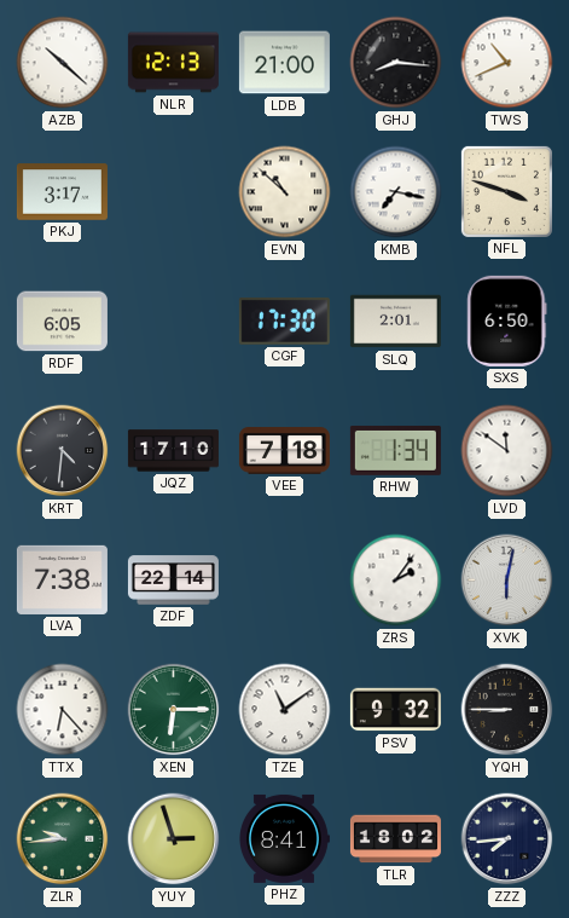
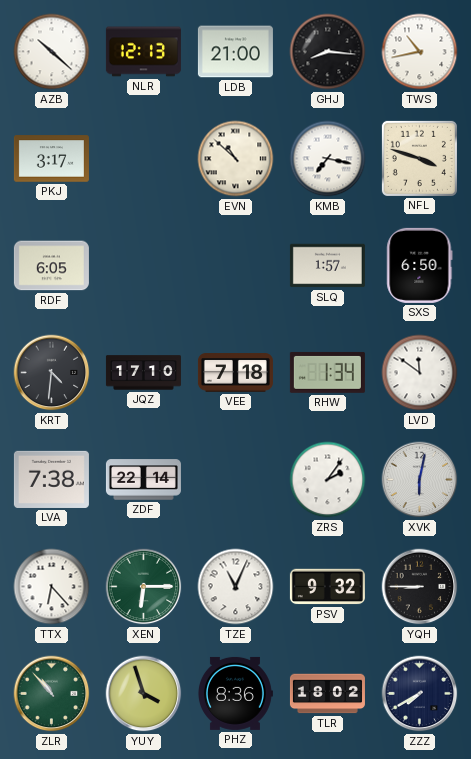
TWS: 10:41 -> 10:43 (420, 52)
CGF: 17:30 -> none (284, 322)
SLQ: 2:01 -> 1:57 (327, 266)
TZE: 11:09 -> 11:04 (236, 587)
ZLR: 9:44 -> 10:53 (52, 694)
YUY: 2:57 -> 3:57 (144, 694)
PHZ: 8:41 -> 8:36 (235, 693)
ZZZ: 7:44 -> 7:40 (420, 694)
